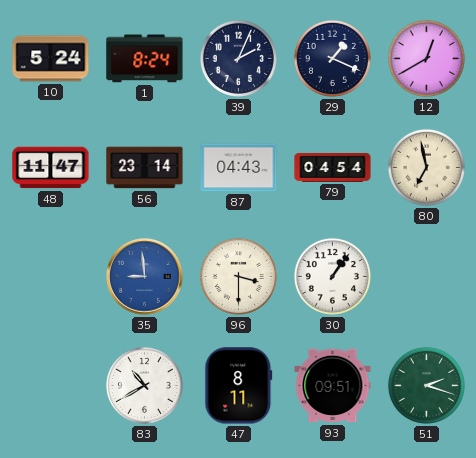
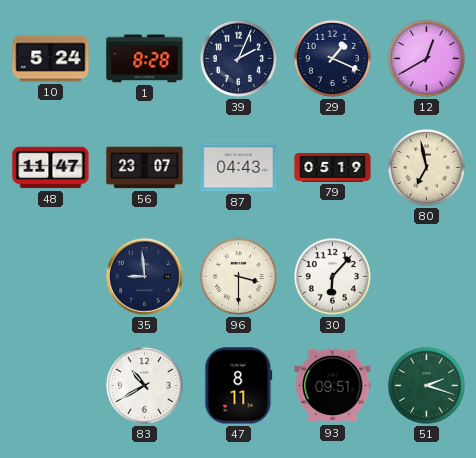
1: 8:24 -> 8:28 (145, 59)
56: 23:14 -> 23:07 (145, 168)
79: 04:54 -> 05:19 (333, 167)
35 dial: blue -> navy (145, 277)
30: 1:06 -> 6:07 (332, 276)
